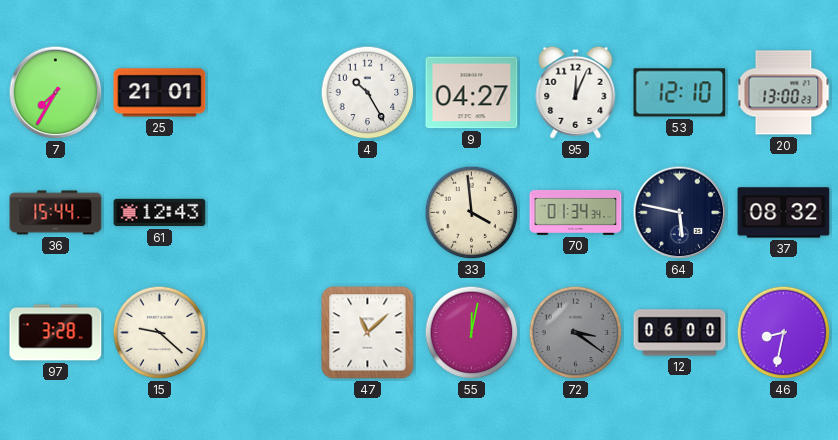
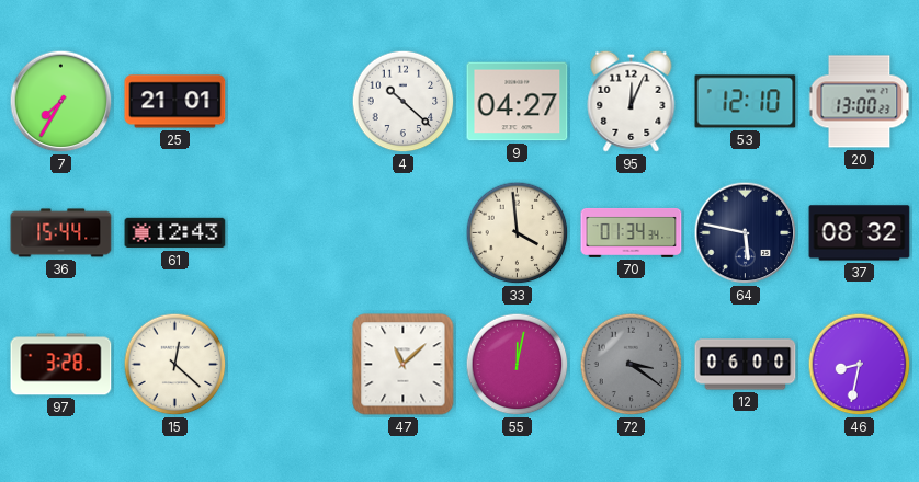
4: 10:25 -> 10:22 (404, 102)
15: 9:22 -> 12:22 (175, 365)
